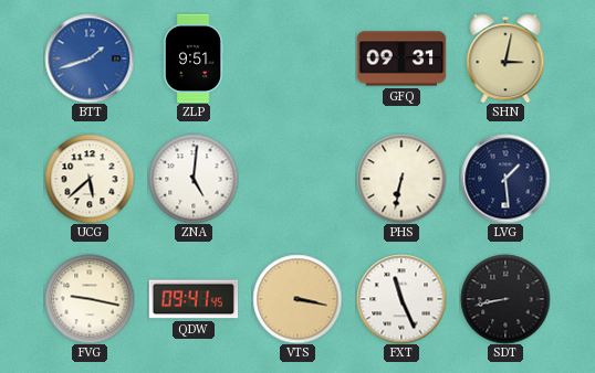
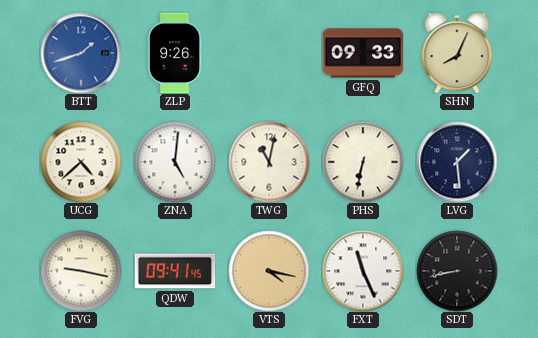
ZLP: 9:51 -> 9:26 (175, 53)
GFQ: 09:31 -> 09:33 (363, 53)
SHN: 3:02 -> 8:04 (457, 53)
UCG: 5:38 -> 4:38 (81, 162)
TWG: none -> 11:02 (269, 162)
VTS: 3:17 -> 4:17 (269, 271)
